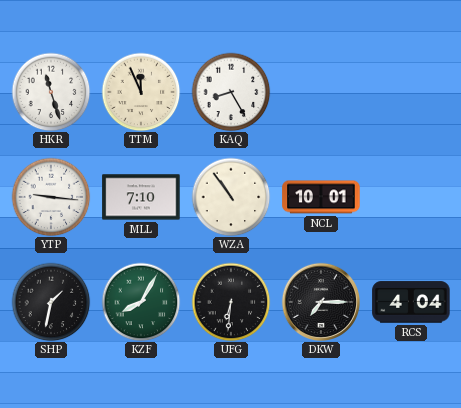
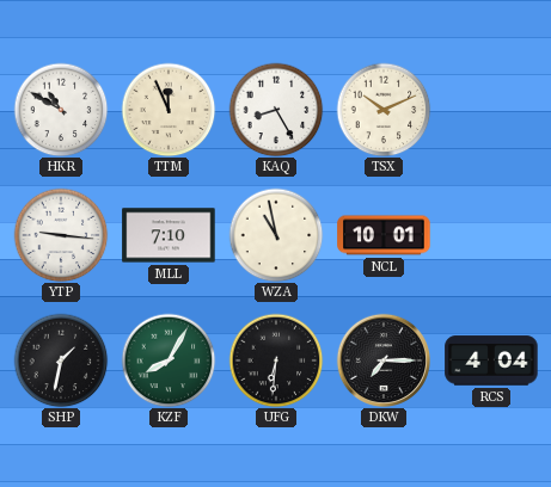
HKR: 11:27 -> 10:50 (61, 110)
TSX: none -> 10:11 (384, 110)
WZA: 10:54 -> 10:58 (276, 235)
